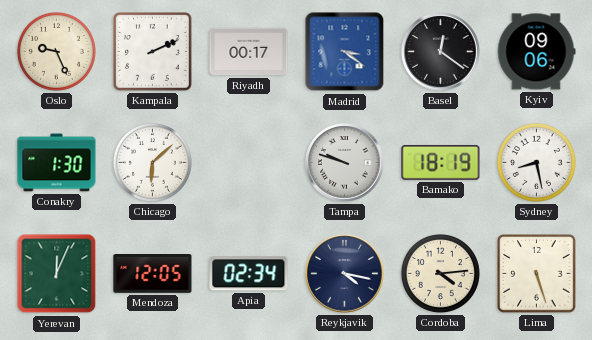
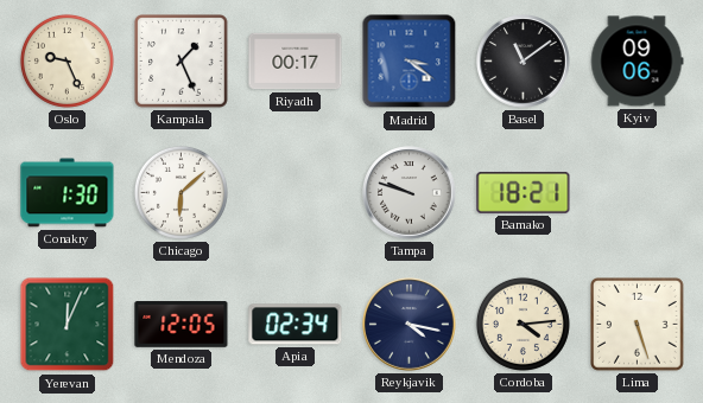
Kampala: 2:11 -> 1:26 (182, 62)
Basel: 12:21 -> 11:09 (524, 62)
Bamako: 18:19 -> 18:21 (524, 192)
Sydney: 8:28 -> none (536, 162)
